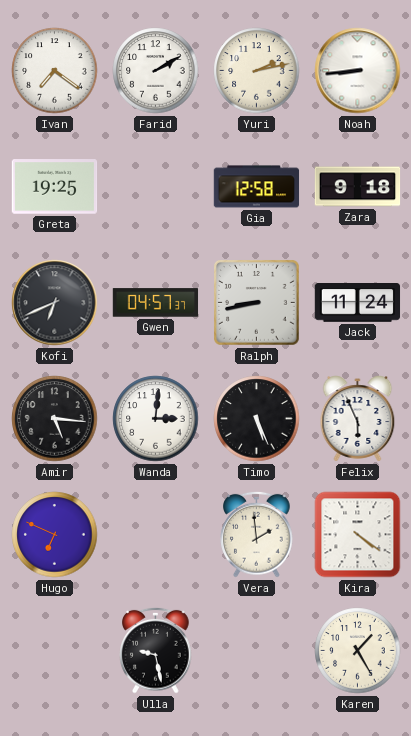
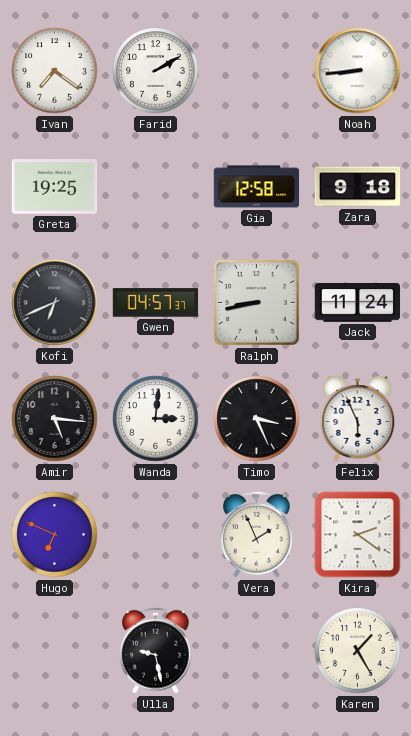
Yuri: 2:13 -> none (257, 71)
Timo: 5:26 -> 3:26 (257, 419)
Vera: 1:59 -> 1:56 (257, 534)
Kira: 4:21 -> 2:21 (358, 535)
